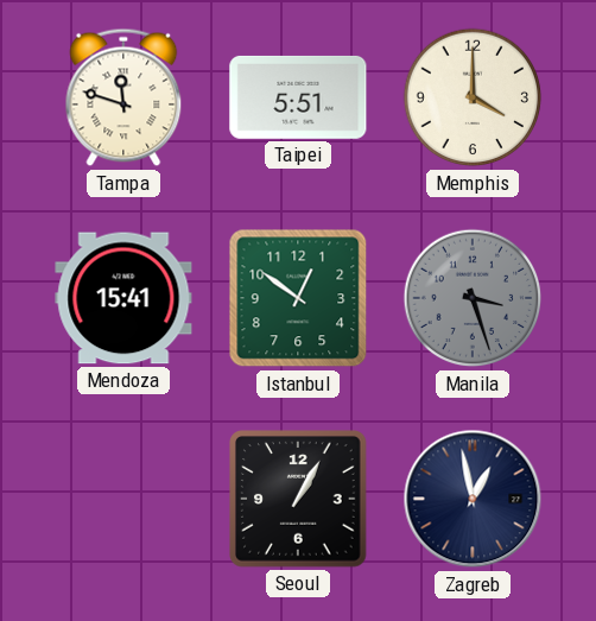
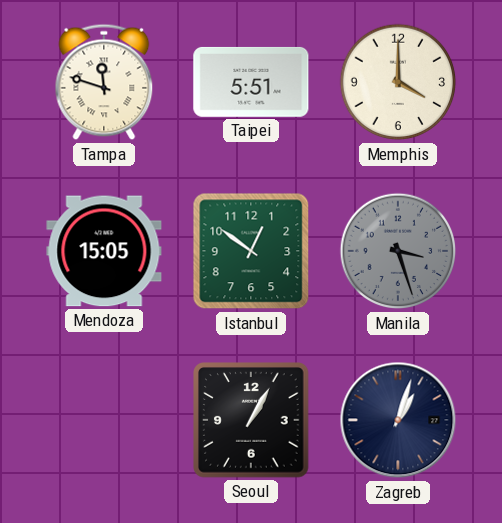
Mendoza: 15:41 -> 15:05 (104, 251)
Zagreb: 12:58 -> 1:03 (398, 420)
